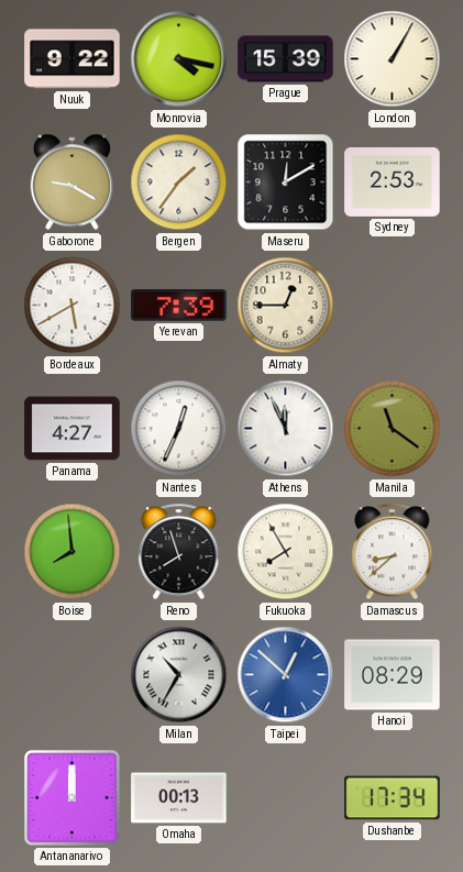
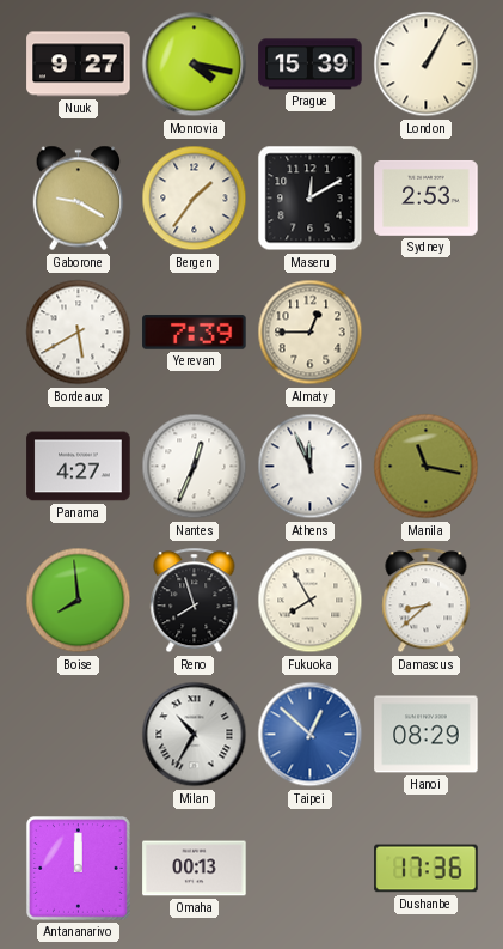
Nuuk: 9:22 -> 9:27 (79, 65)
Manila: 11:21 -> 11:17 (427, 467)
Dushanbe: 17:34 -> 17:36 (427, 869)
